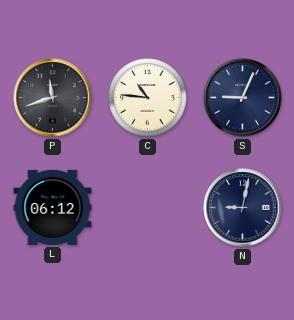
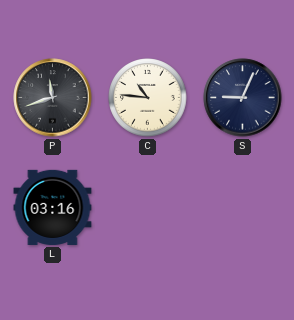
L: 06:12 -> 03:16 (53, 207)
N: 9:02 -> none (243, 208)
